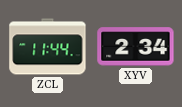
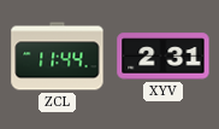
XYV: 2:34 -> 2:31 (164, 57)
